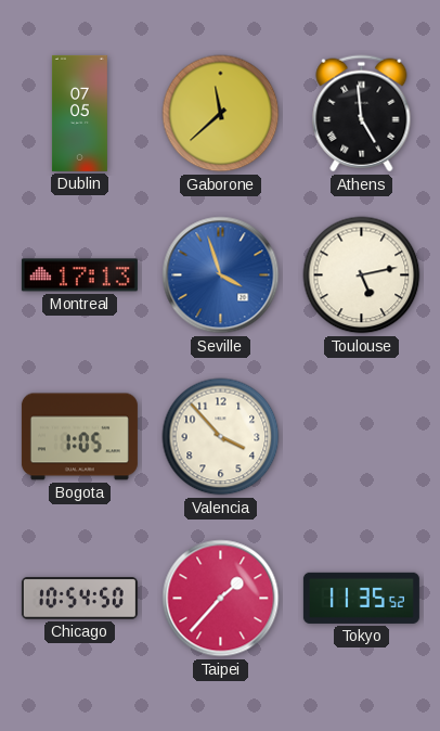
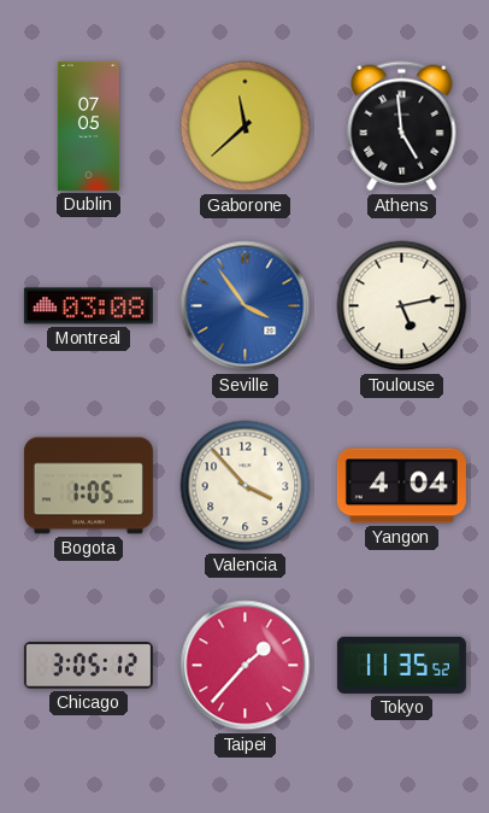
Montreal: 17:13 -> 03:08 (88, 306)
Seville: 3:57 -> 3:54 (246, 306)
Yangon: none -> 4:04 (401, 486)
Chicago: 10:54 -> 3:05 (88, 666)
